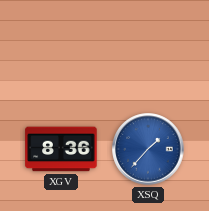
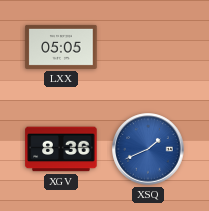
LXX: none -> 05:05 (61, 47)
XSQ: 1:37 -> 1:41 (148, 149)
